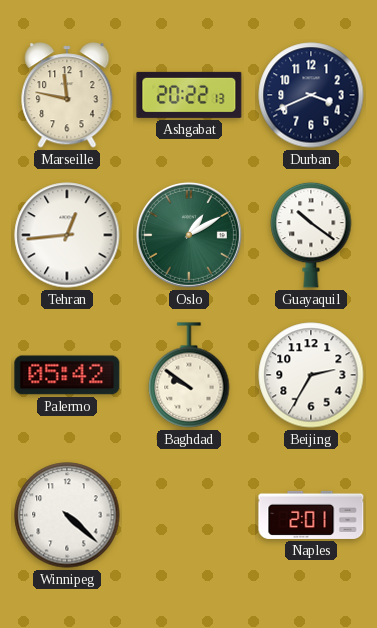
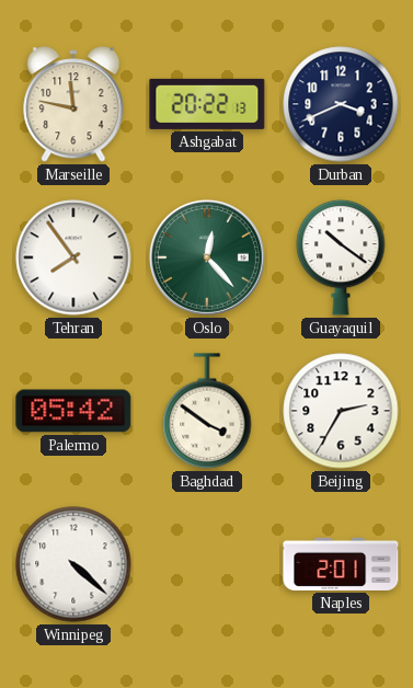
Tehran: 12:44 -> 7:54 (73, 257)
Oslo: 1:10 -> 12:23 (207, 257)
Baghdad: 9:51 -> 3:51 (207, 411)
